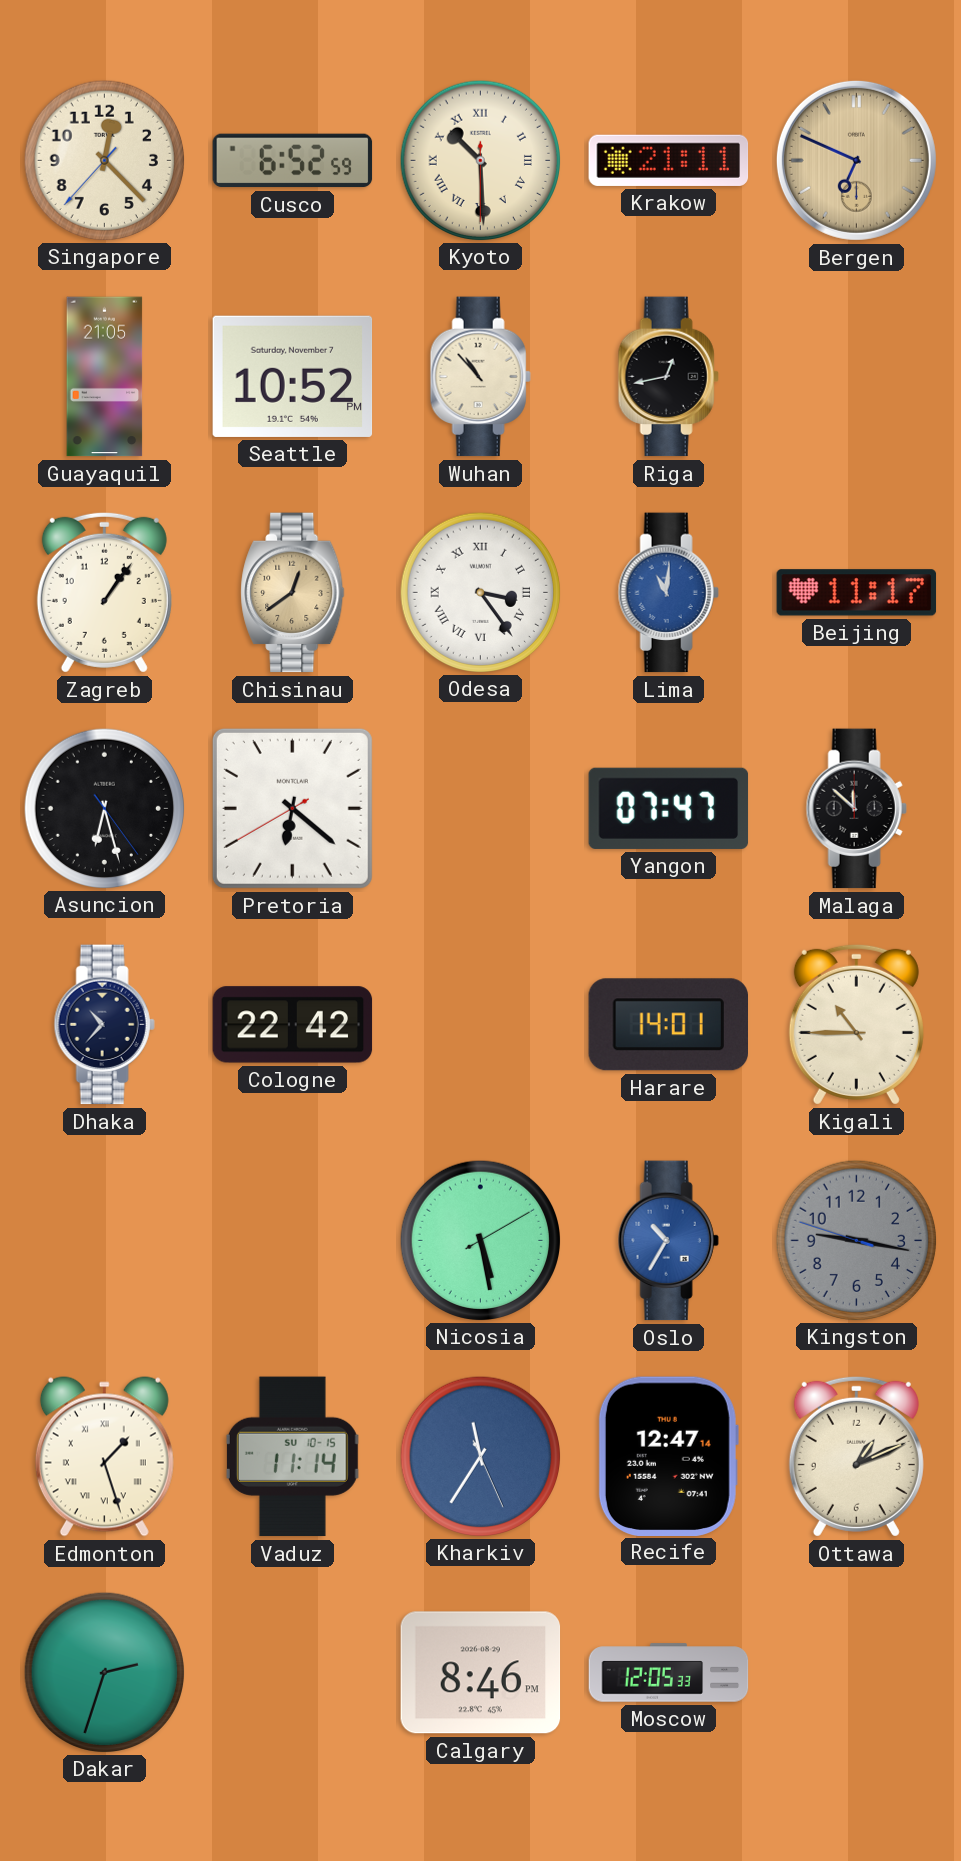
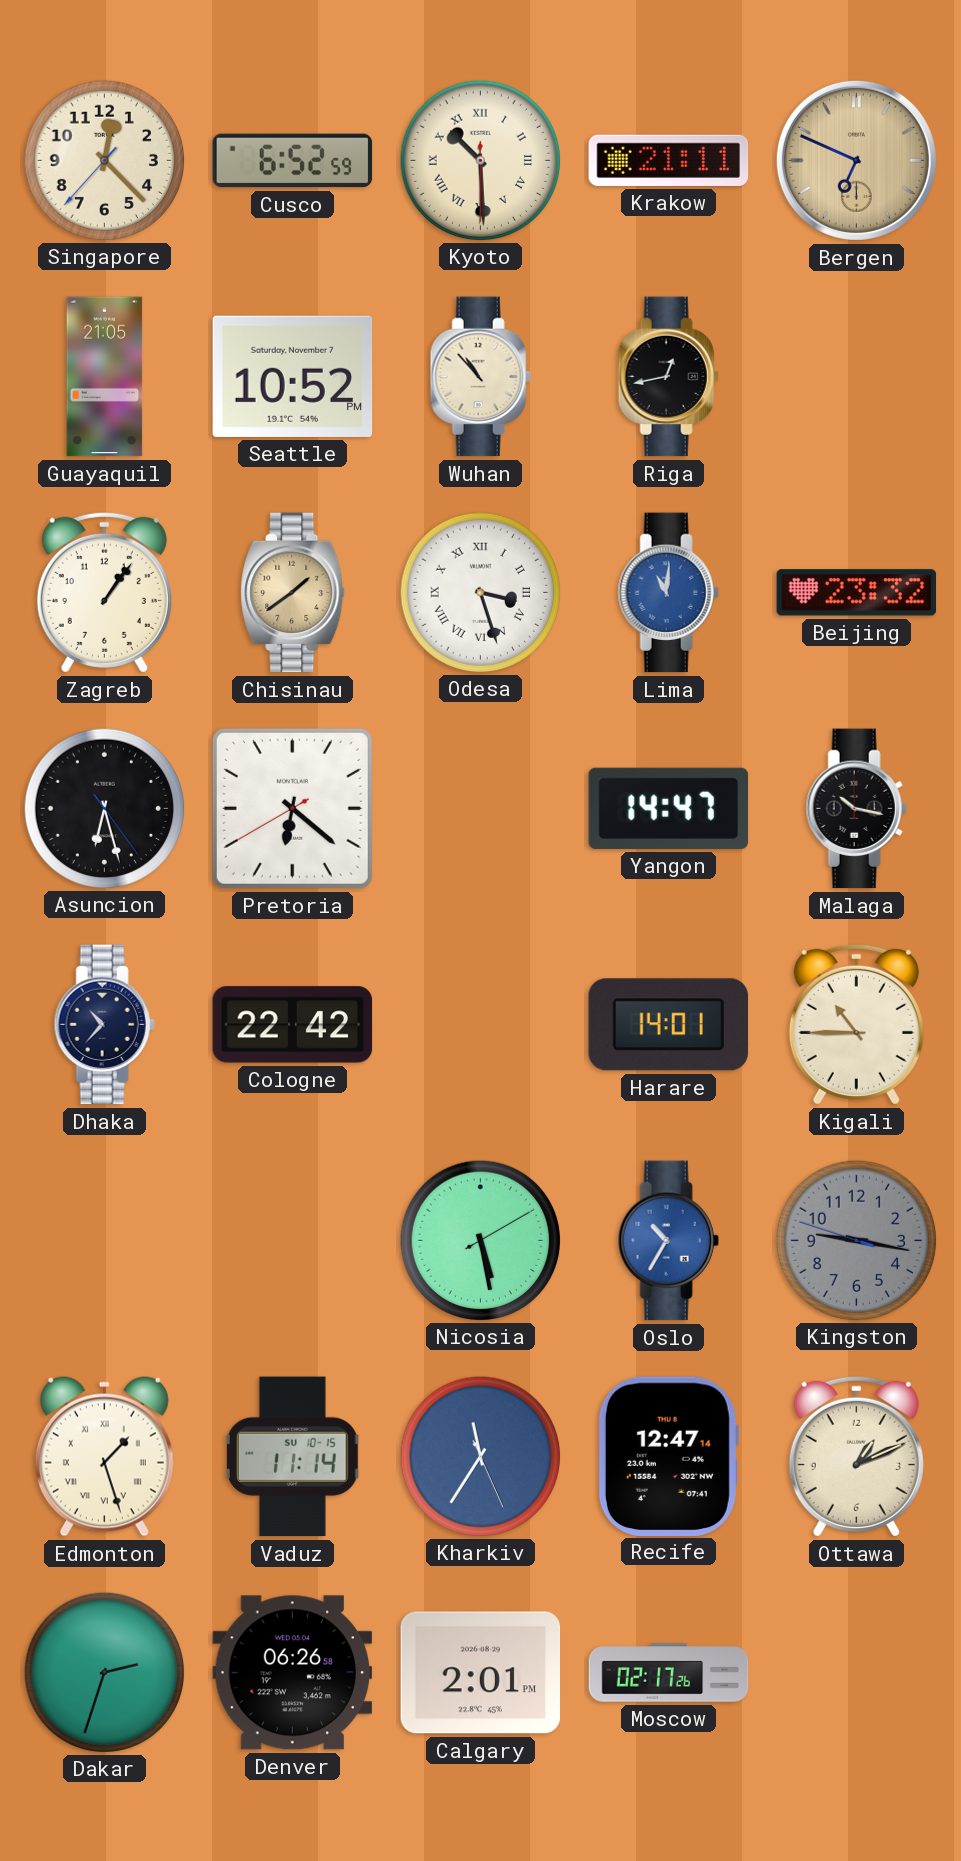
Chisinau: 12:39 -> 1:39 (293, 593)
Odesa: 3:24 -> 3:27 (480, 592)
Beijing: 11:17 -> 23:32 (857, 593)
Yangon: 07:47 -> 14:47 (669, 808)
Malaga: 11:52 -> 10:17 (856, 809)
Denver: none -> 06:26 (293, 1673)
Calgary: 8:46 -> 2:01 (481, 1673)
Moscow: 12:05 -> 02:17 (669, 1673)
